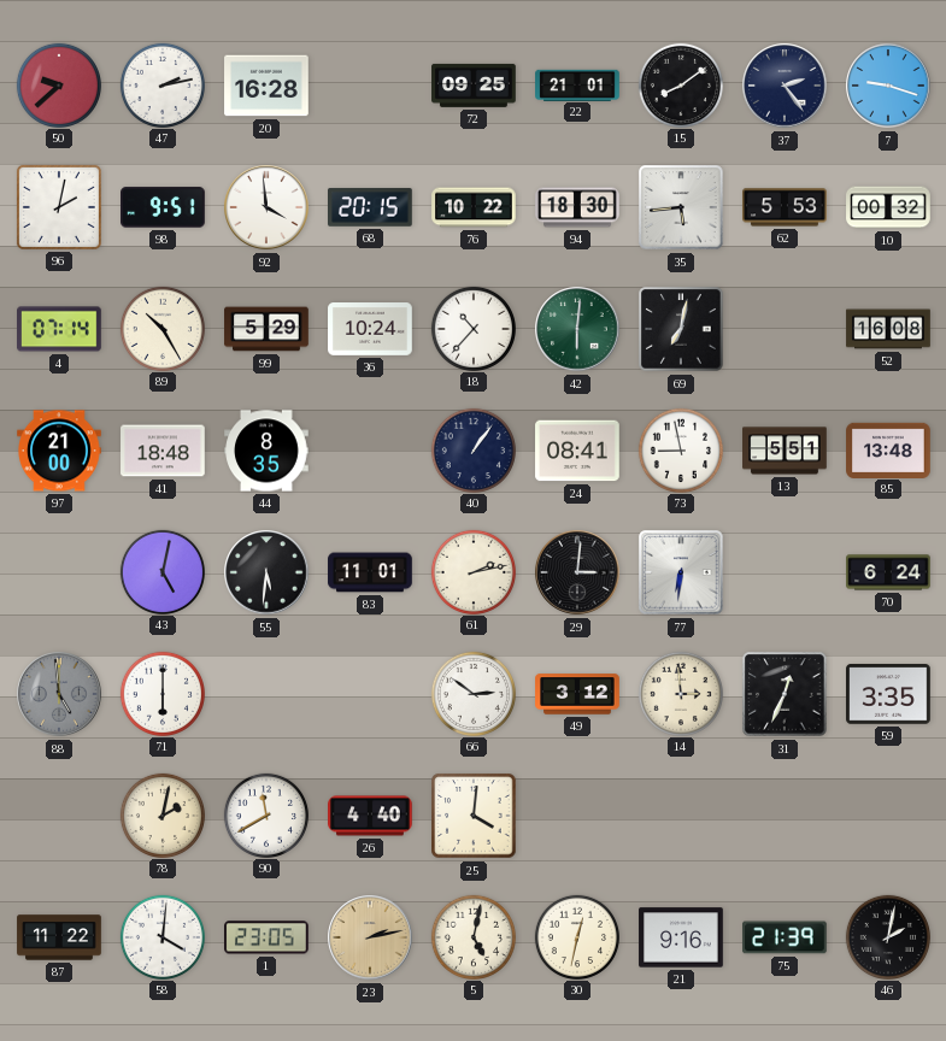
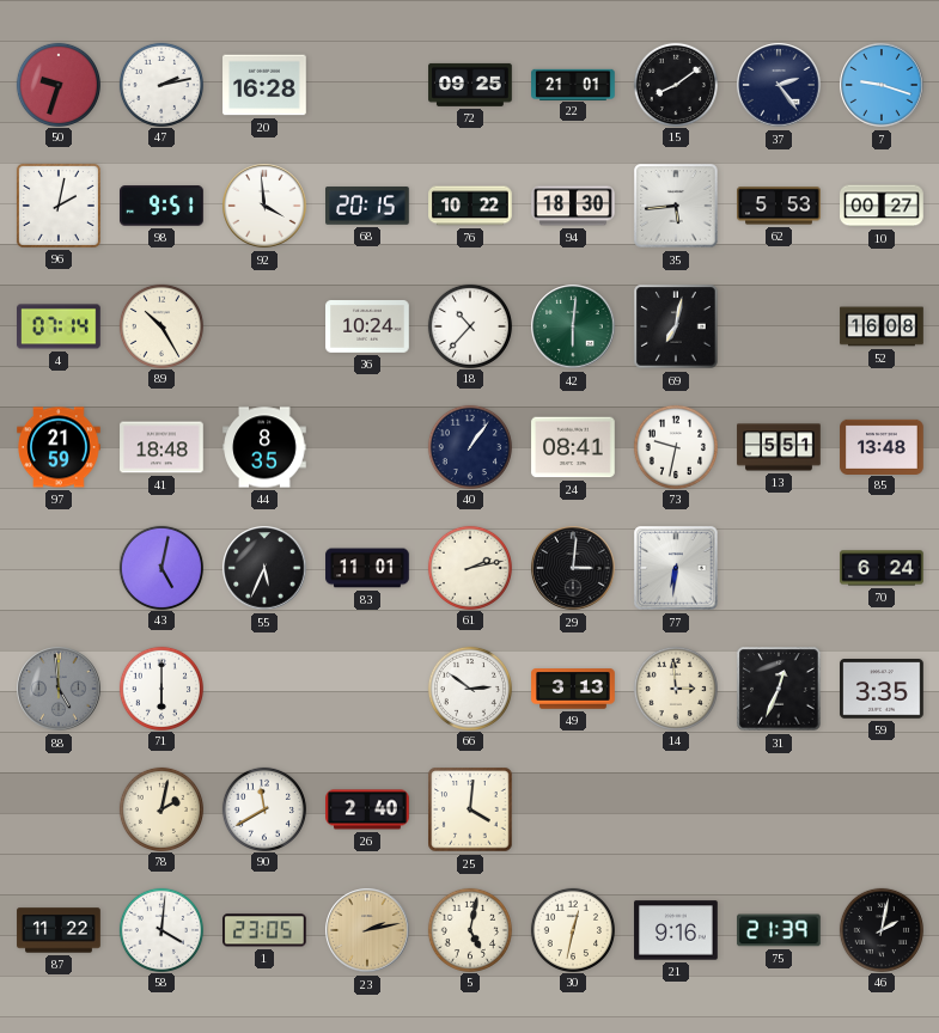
50: 9:38 -> 9:33 (57, 84)
10: 00:32 -> 00:27 (882, 206)
99: 5:29 -> none (266, 329)
97: 21:00 -> 21:59 (59, 447)
73: 8:58 -> 9:32 (675, 446)
55: 5:31 -> 5:34 (264, 568)
49: 3:12 -> 3:13 (573, 689)
26: 4:40 -> 2:40 (367, 809)
